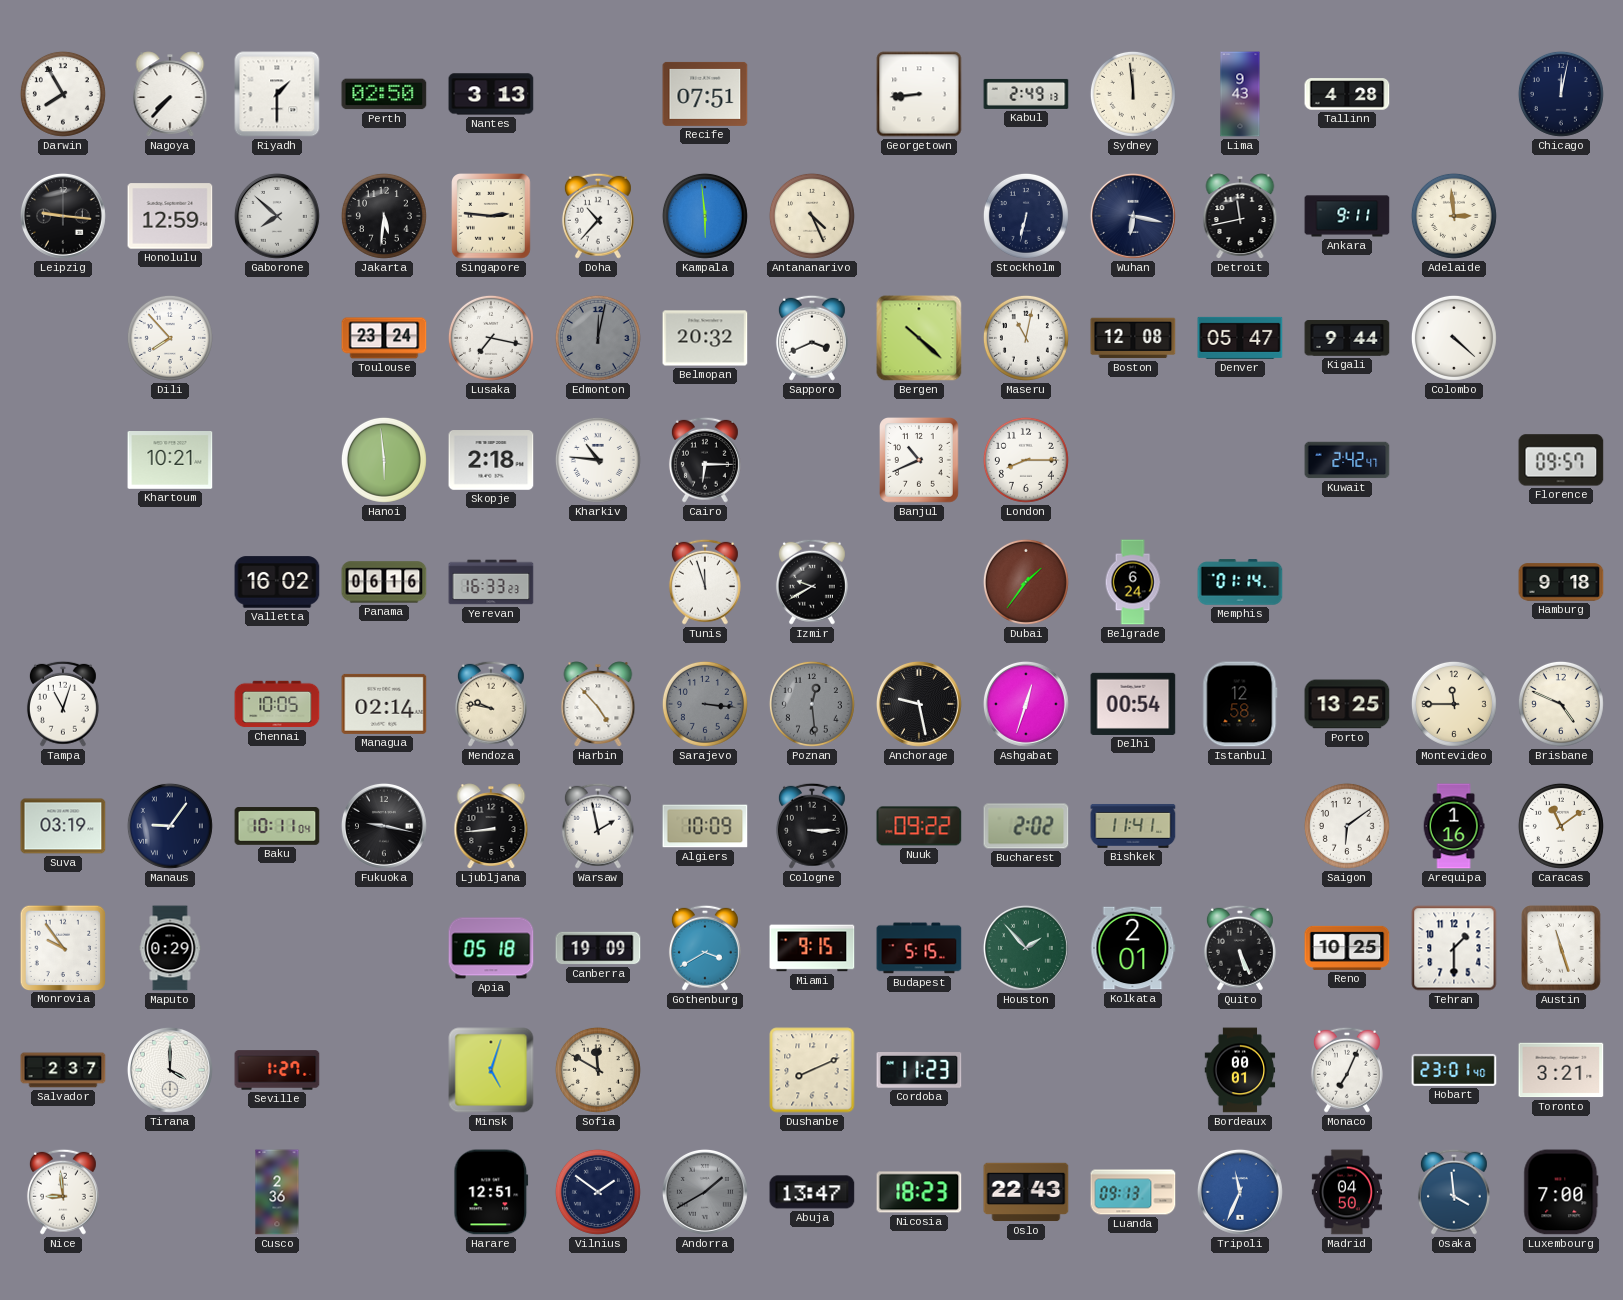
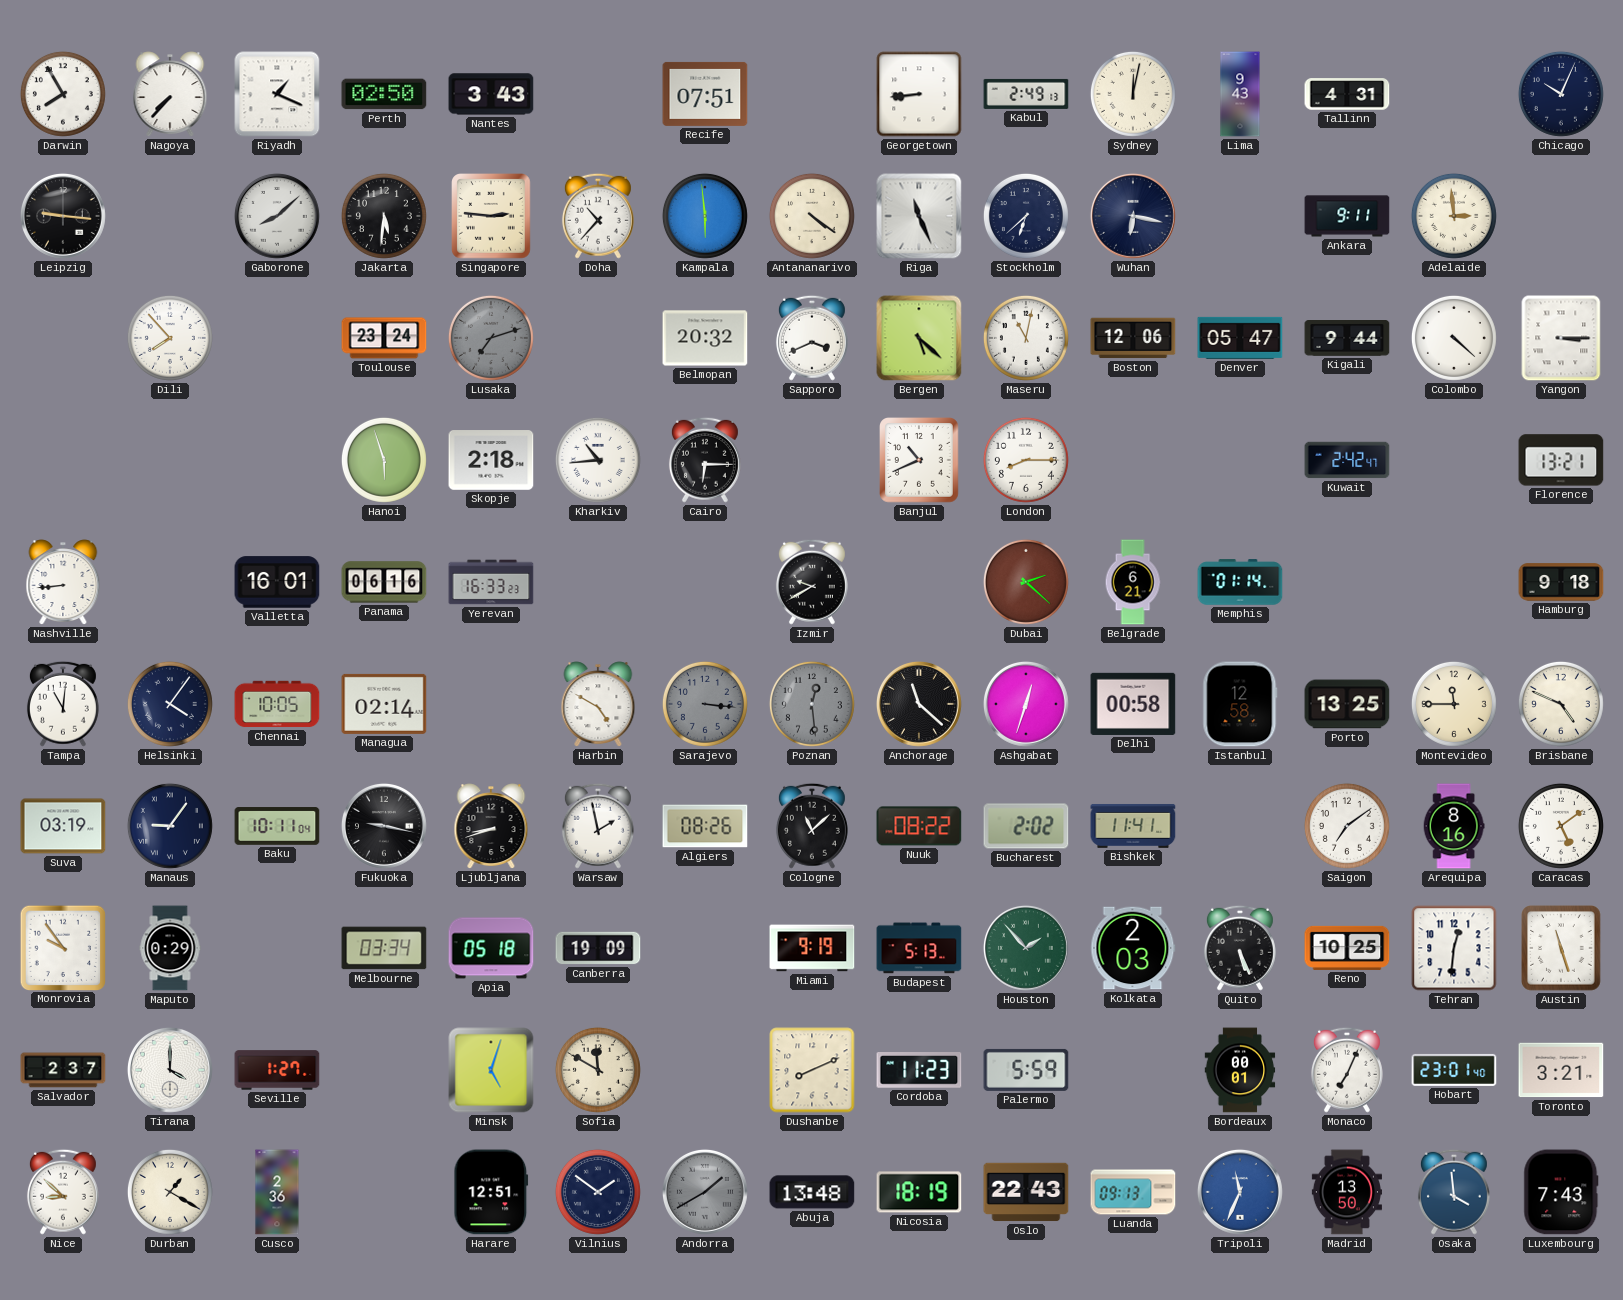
Riyadh: 1:30 -> 1:19 (277, 94)
Nantes: 3:13 -> 3:43 (491, 94)
Sydney: 11:59 -> 12:02 (1133, 94)
Tallinn: 4:28 -> 4:31 (1347, 94)
Chicago: 12:02 -> 10:04 (1561, 94)
Honolulu: 12:59 -> none (170, 216)
Gaborone: 7:52 -> 8:08 (277, 216)
Antananarivo: 4:26 -> 4:21 (812, 216)
Riga: none -> 11:26 (919, 216)
Stockholm: 6:32 -> 6:38 (1026, 216)
Detroit: 11:43 -> none (1240, 216)
Lusaka: 7:17 -> 7:12 (491, 338)
Lusaka dial: white -> grey (491, 338)
Edmonton: 12:02 -> none (598, 338)
Bergen: 10:22 -> 5:22 (919, 338)
Boston: 12:08 -> 12:06 (1133, 338)
Yangon: none -> 3:15 (1561, 338)
Khartoum: 10:21 -> none (170, 461)
Hanoi: 5:59 -> 5:57 (384, 460)
Kharkiv: 10:46 -> 10:44 (598, 460)
Florence: 09:57 -> 13:21 (1561, 460)
Nashville: none -> 8:44 (63, 582)
Valletta: 16:02 -> 16:01 (277, 582)
Tunis: 11:57 -> none (705, 582)
Dubai: 1:36 -> 2:22 (1026, 582)
Belgrade: 6:24 -> 6:21 (1133, 582)
Tampa: 11:03 -> 11:01 (63, 704)
Helsinki: none -> 4:06 (170, 704)
Mendoza: 9:47 -> none (491, 704)
Harbin: 4:53 -> 4:50 (598, 704)
Anchorage: 9:28 -> 11:22 (919, 704)
Delhi: 00:54 -> 00:58 (1133, 704)
Ljubljana: 8:44 -> 8:42 (491, 826)
Algiers: 10:09 -> 08:26 (705, 826)
Cologne: 3:15 -> 11:08 (812, 826)
Nuuk: 09:22 -> 08:22 (919, 826)
Saigon: 6:09 -> 7:09 (1347, 826)
Arequipa: 1:16 -> 8:16 (1454, 826)
Caracas: 11:09 -> 5:09 (1561, 826)
Melbourne: none -> 03:34 (384, 948)
Gothenburg: 3:40 -> none (705, 948)
Miami: 9:15 -> 9:19 (812, 948)
Budapest: 5:15 -> 5:13 (919, 948)
Kolkata: 2:01 -> 2:03 (1133, 948)
Tehran: 1:30 -> 12:31 (1454, 948)
Palermo: none -> 5:59 (1026, 1070)
Nice: 8:59 -> 8:52 (63, 1192)
Durban: none -> 1:20 (170, 1192)
Abuja: 13:47 -> 13:48 (812, 1192)
Nicosia: 18:23 -> 18:19 (919, 1192)
Madrid: 04:50 -> 13:50 (1347, 1192)
Luxembourg: 7:00 -> 7:43 (1561, 1192)
